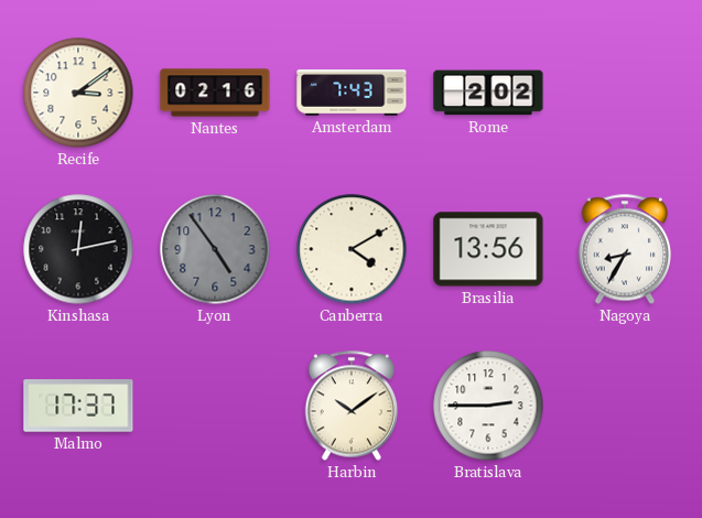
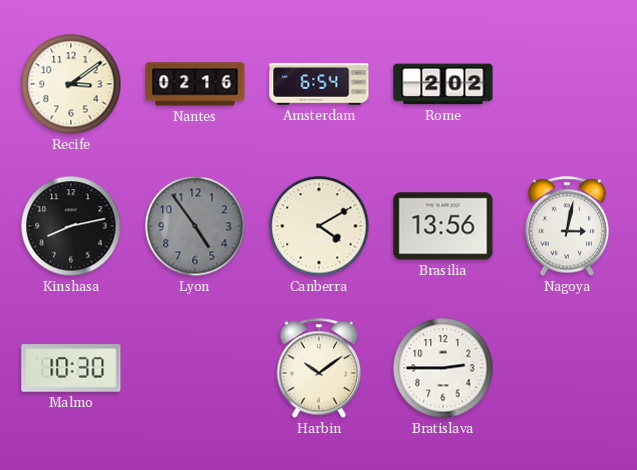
Amsterdam: 7:43 -> 6:54 (319, 84)
Kinshasa: 12:13 -> 8:13 (71, 226)
Nagoya: 8:35 -> 3:02 (566, 226)
Malmo: 17:37 -> 10:30 (71, 368)
